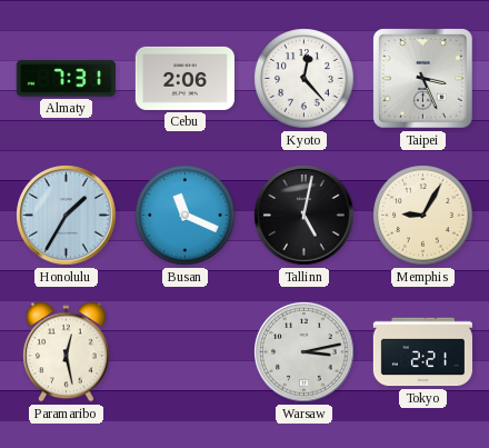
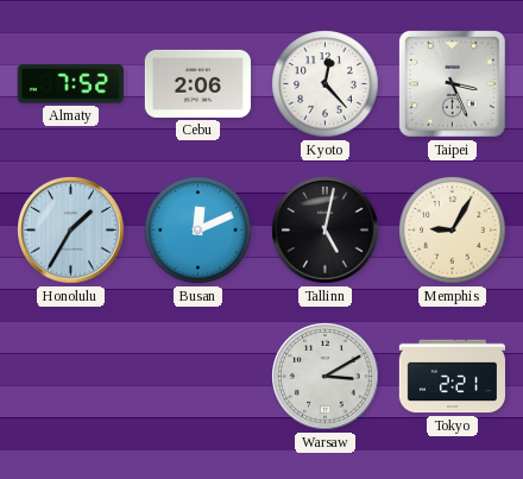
Almaty: 7:31 -> 7:52 (70, 84)
Busan: 11:19 -> 12:11 (199, 231)
Paramaribo: 12:28 -> none (66, 352)
Warsaw: 3:13 -> 3:10 (326, 377)
